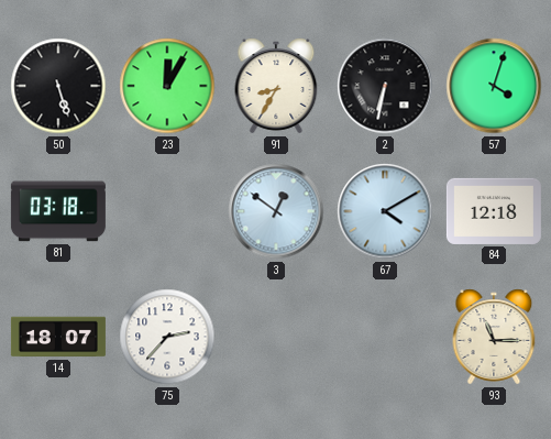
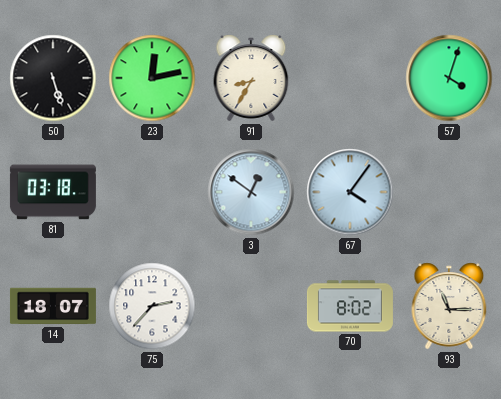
23: 12:05 -> 12:13 (152, 78)
2: 6:32 -> none (385, 86)
67: 4:10 -> 4:06 (350, 192)
84: 12:18 -> none (494, 211)
70: none -> 8:02 (350, 306)
